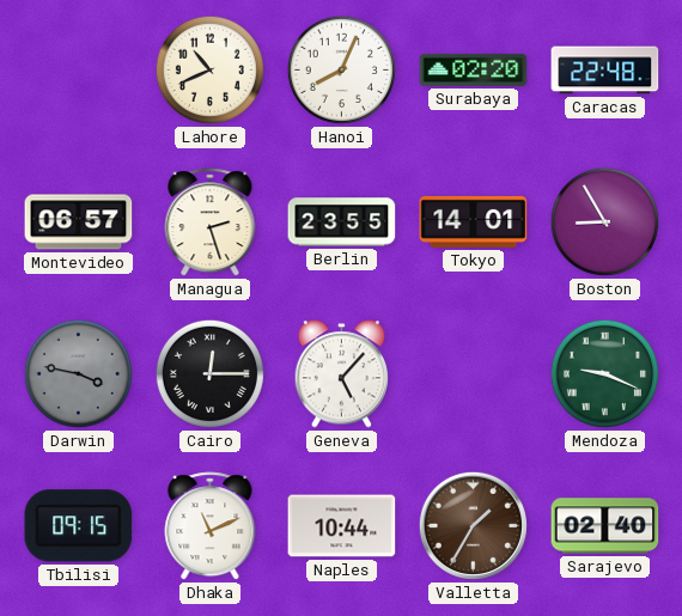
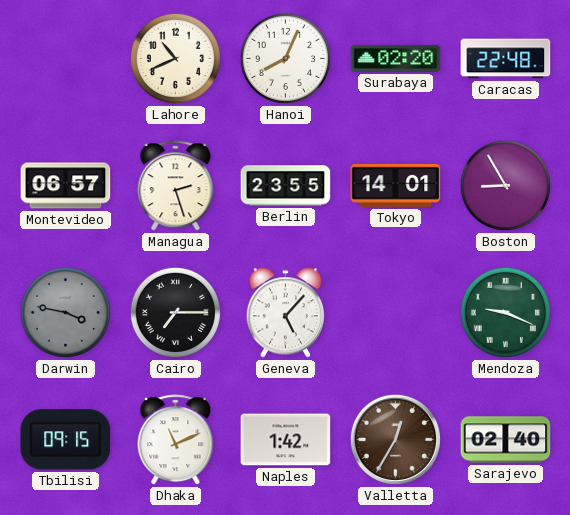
Cairo: 12:15 -> 7:15 (175, 312)
Naples: 10:44 -> 1:42 (286, 440)
Valletta: 1:35 -> 12:35 (395, 439)
